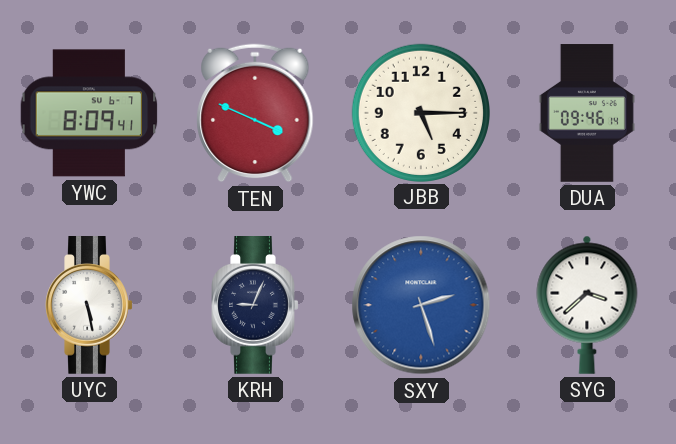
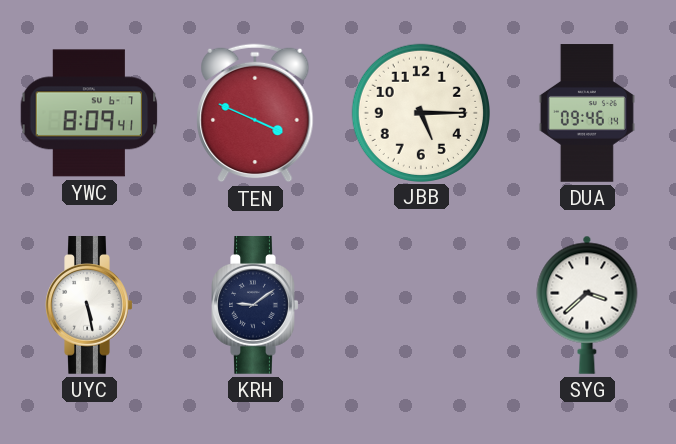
KRH: 9:04 -> 9:09 (255, 306)
SXY: 2:27 -> none (421, 305)
